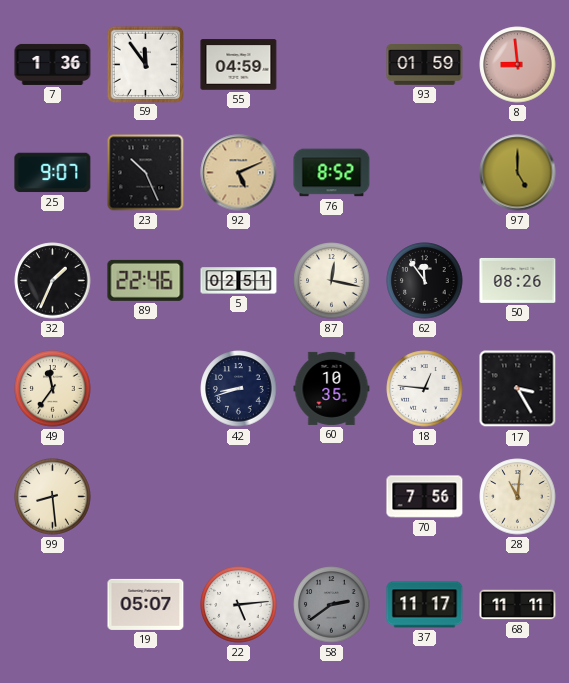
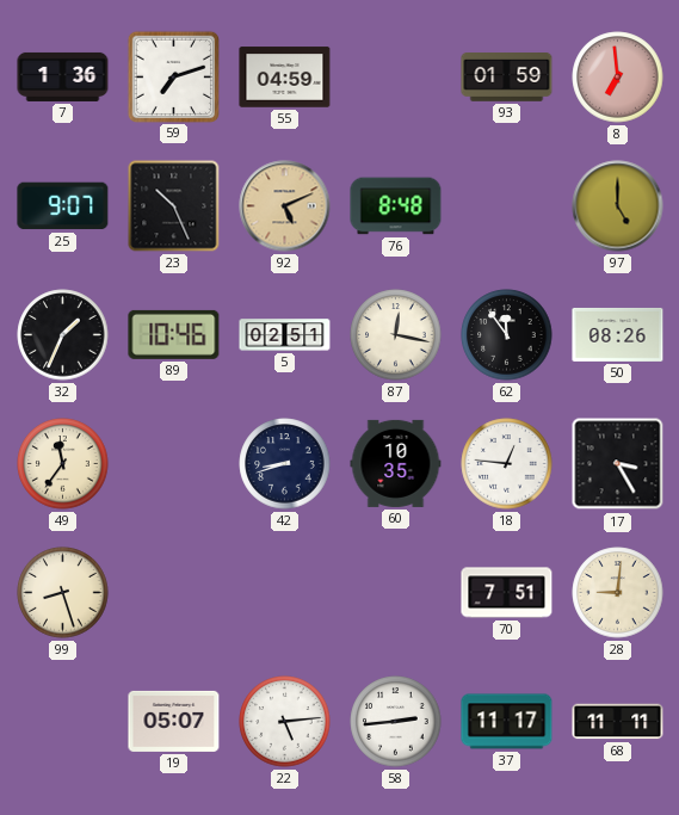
59: 11:54 -> 7:12 (173, 76)
8: 8:59 -> 6:59 (618, 78)
76: 8:52 -> 8:48 (396, 206)
89: 22:46 -> 10:46 (174, 334)
99: 8:29 -> 8:27 (63, 593)
70: 7:56 -> 7:51 (507, 593)
28: 11:01 -> 9:01 (618, 593)
58: 2:39 -> 2:44 (396, 722)
58 dial: grey -> white (396, 722)
